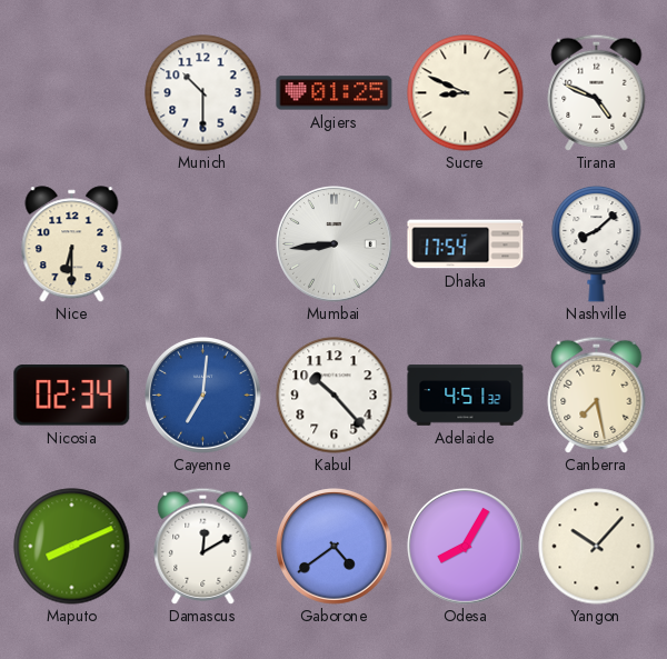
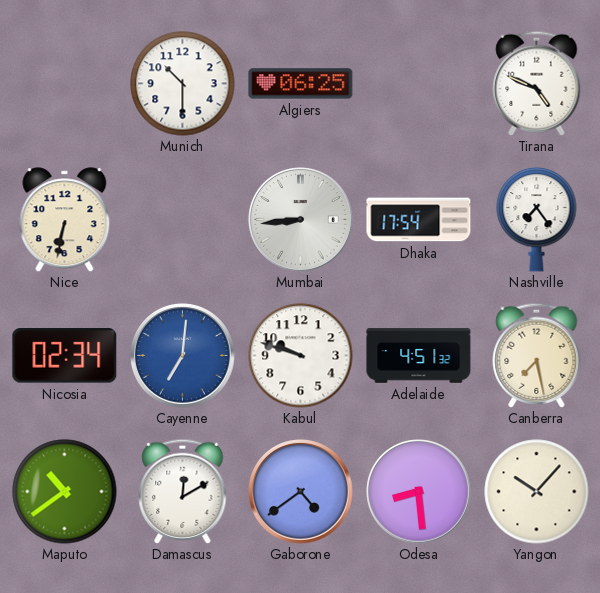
Algiers: 01:25 -> 06:25 (301, 84)
Sucre: 8:49 -> none (466, 93)
Nice: 6:30 -> 6:32 (65, 220)
Nashville: 8:08 -> 7:24 (537, 219)
Kabul: 10:23 -> 9:48 (301, 356)
Maputo: 8:11 -> 10:39 (65, 492)
Odesa: 8:05 -> 8:29 (419, 492)
